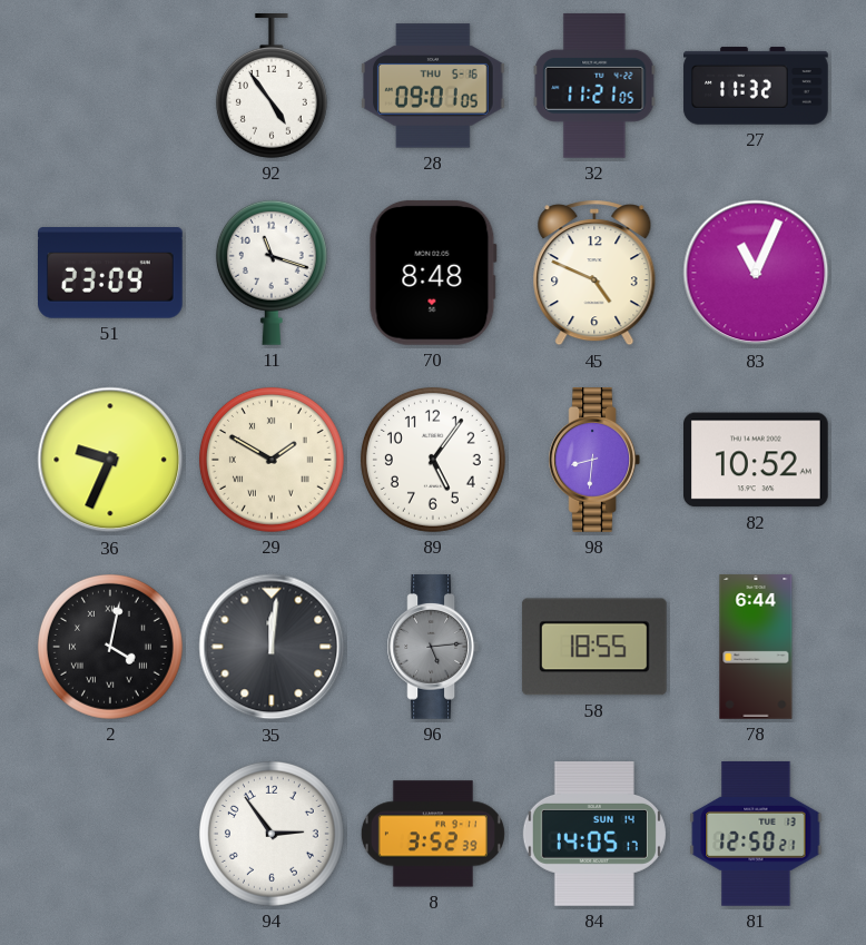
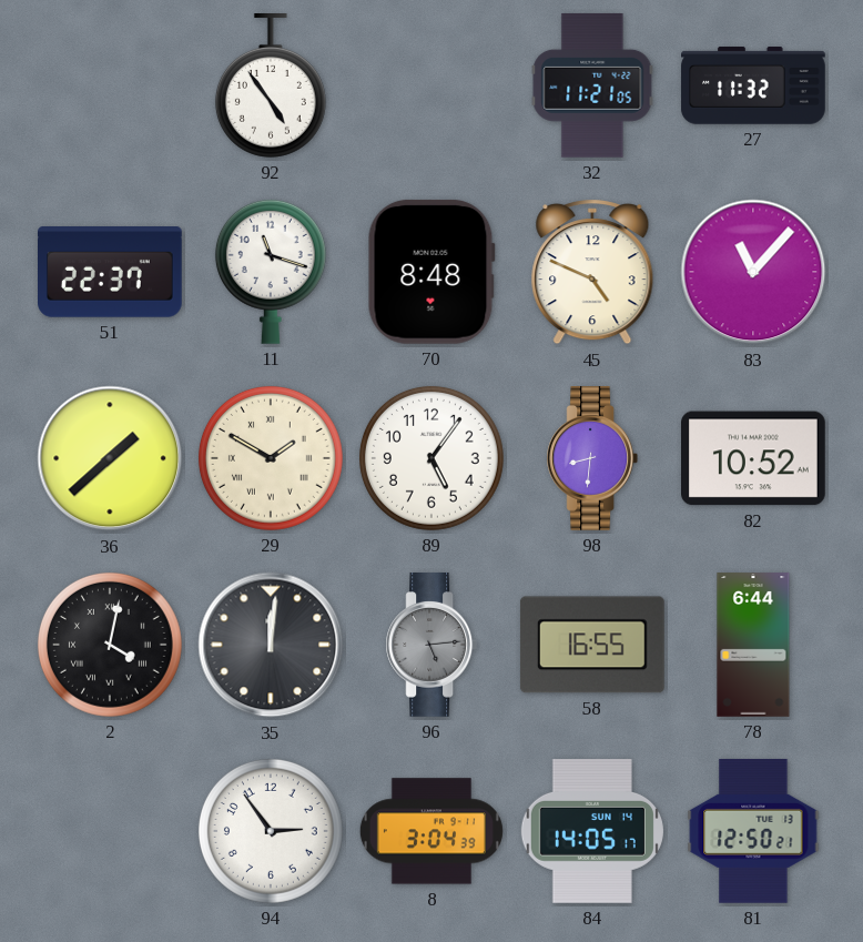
28: 09:01 -> none (433, 86)
51: 23:09 -> 22:37 (111, 272)
83: 11:04 -> 11:07 (753, 272)
36: 9:34 -> 1:38 (110, 458)
58: 18:55 -> 16:55 (592, 645)
8: 3:52 -> 3:04 (431, 831)
